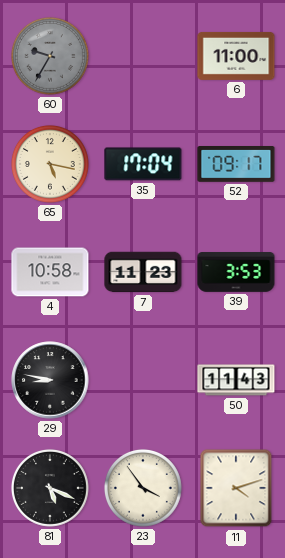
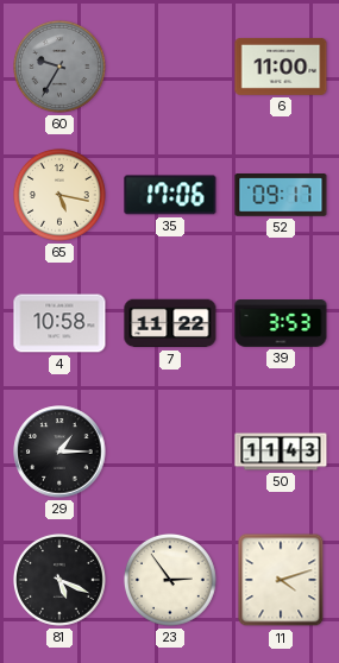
35: 17:04 -> 17:06 (170, 195)
7: 11:23 -> 11:22 (170, 323)
29: 8:47 -> 1:15 (59, 452)
23: 3:54 -> 2:54 (170, 580)
